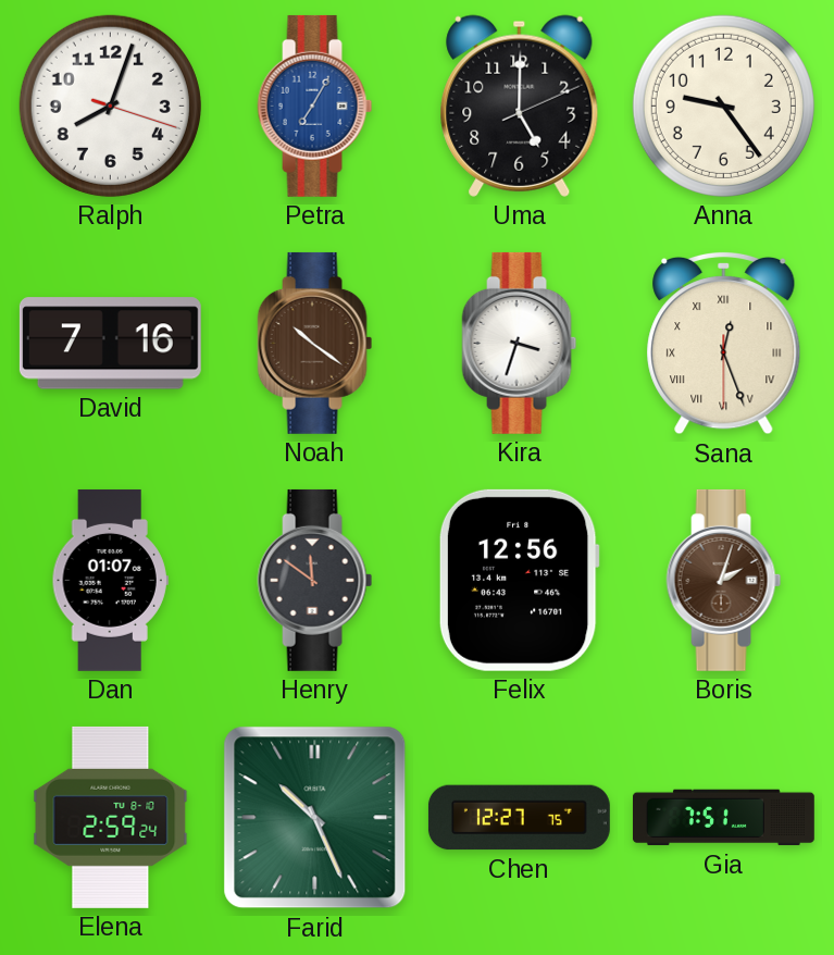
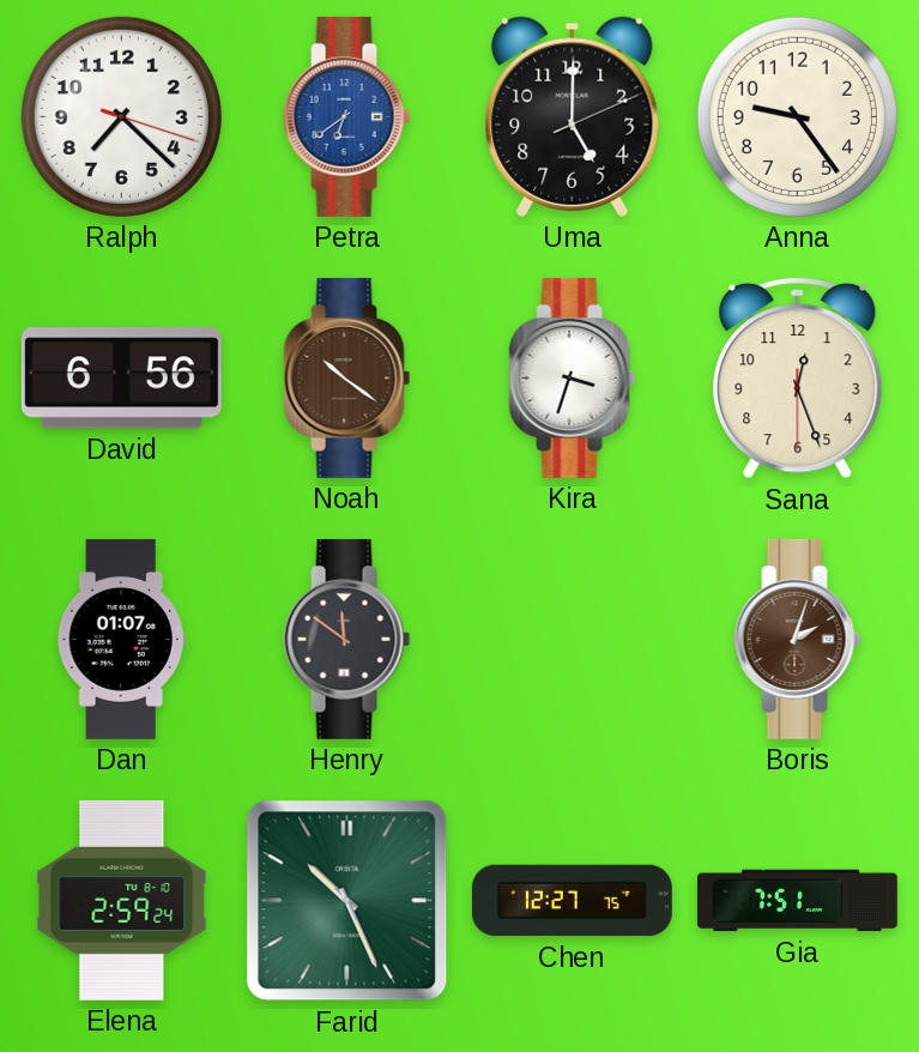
Ralph: 8:03 -> 7:22 (121, 116)
Petra: 7:05 -> 6:39 (347, 116)
David: 7:16 -> 6:56 (121, 379)
Sana numerals: Roman -> Arabic (798, 377)
Felix: 12:56 -> none (519, 580)
